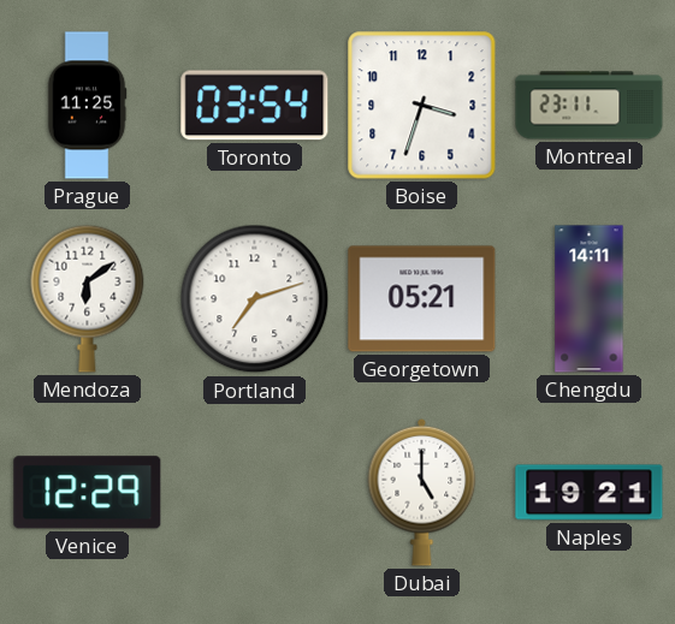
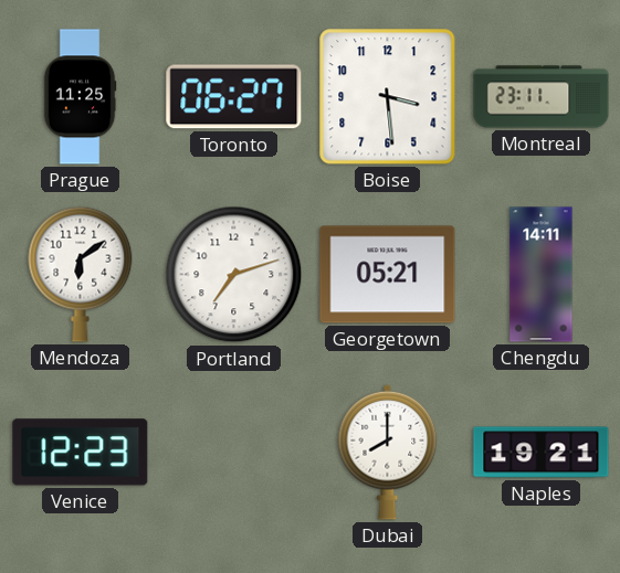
Toronto: 03:54 -> 06:27 (234, 97)
Boise: 3:33 -> 3:29 (388, 97)
Venice: 12:29 -> 12:23 (81, 453)
Dubai: 5:00 -> 8:00 (388, 452)
